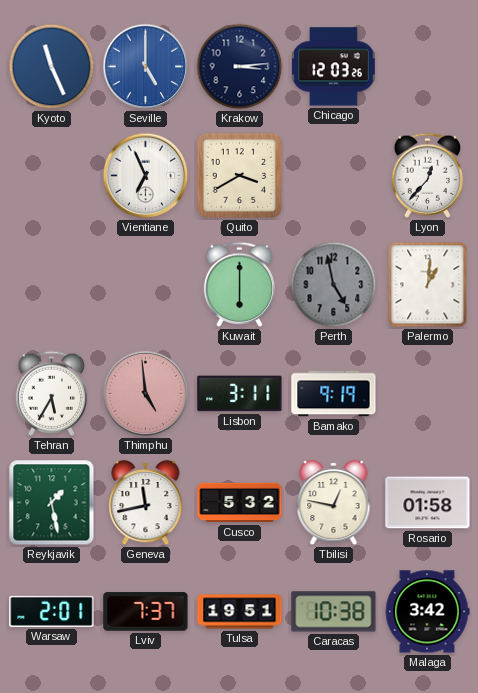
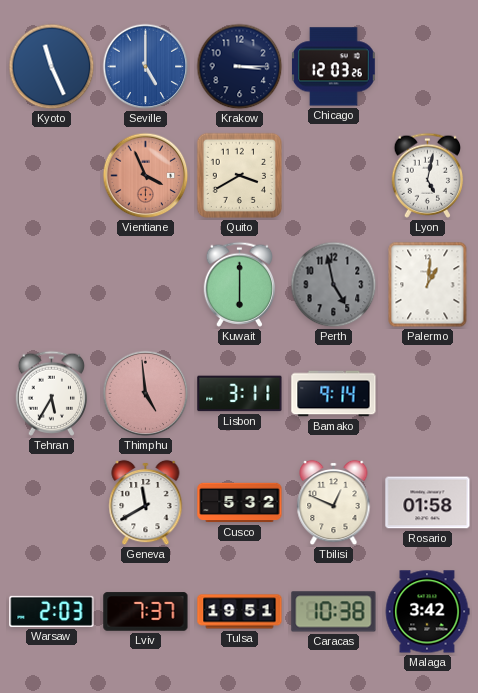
Krakow: 3:14 -> 3:15 (240, 67)
Vientiane: 6:56 -> 3:56 (146, 176)
Vientiane dial: white -> salmon (146, 176)
Lyon: 12:37 -> 5:02 (428, 175)
Bamako: 9:19 -> 9:14 (334, 394)
Reykjavik: 1:28 -> none (52, 503)
Geneva: 11:43 -> 11:40 (146, 503)
Tbilisi: 12:47 -> 12:49 (334, 503)
Warsaw: 2:01 -> 2:03 (52, 611)
